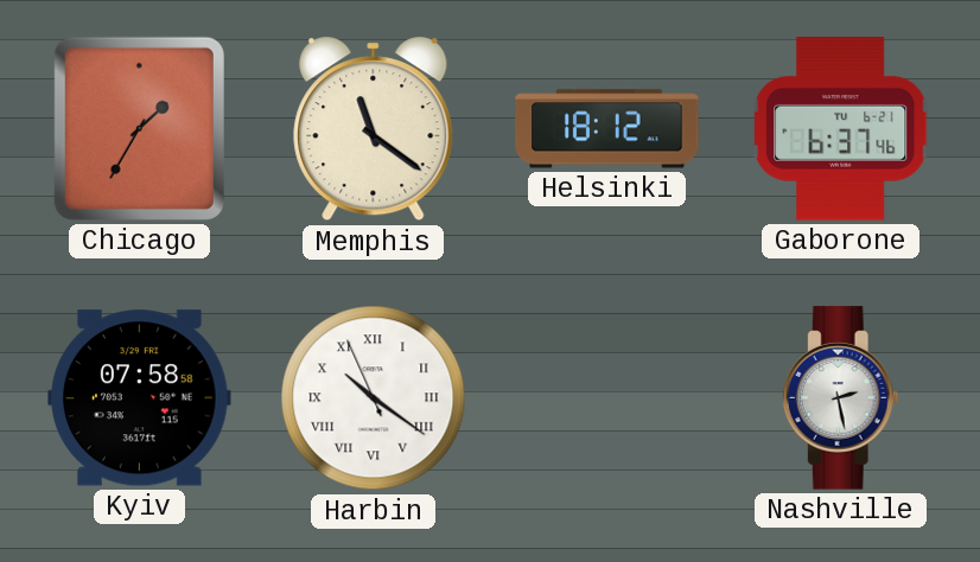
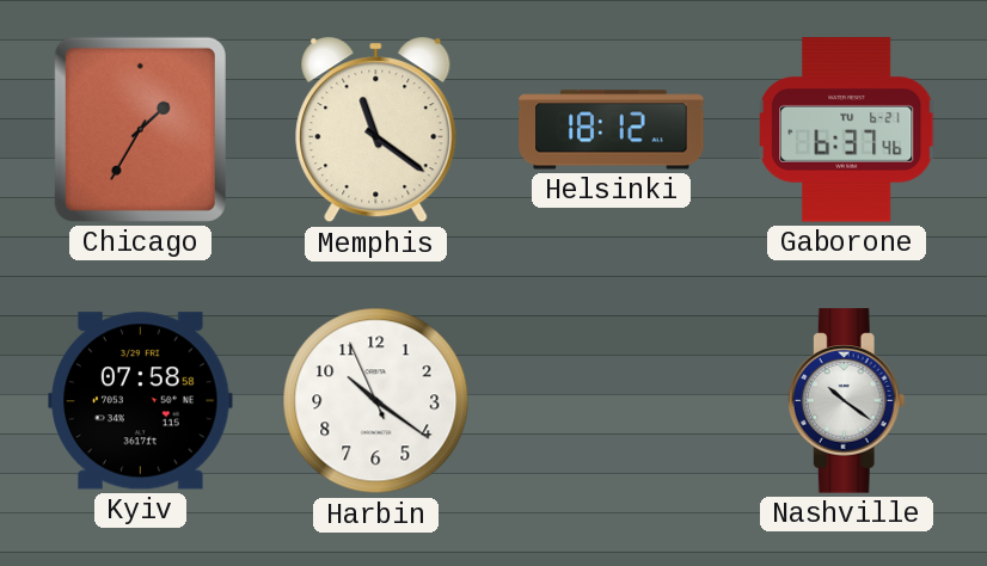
Harbin numerals: Roman -> Arabic (376, 401)
Nashville: 2:28 -> 10:21 (846, 401)
